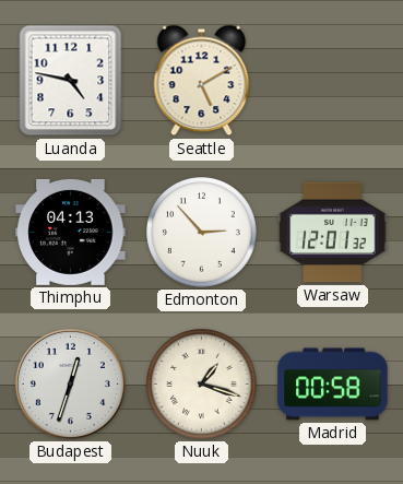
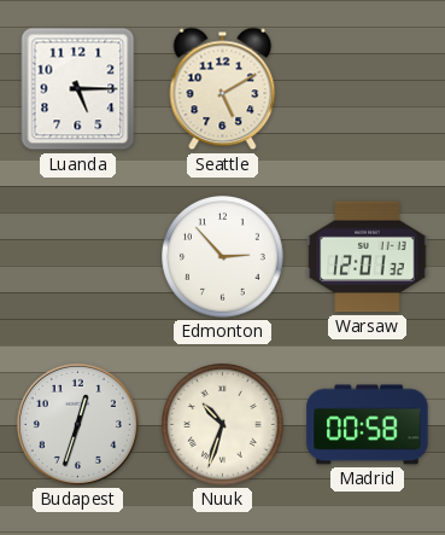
Luanda: 4:47 -> 5:15 (78, 89)
Thimphu: 04:13 -> none (71, 232)
Nuuk: 1:18 -> 10:33 (223, 425)
